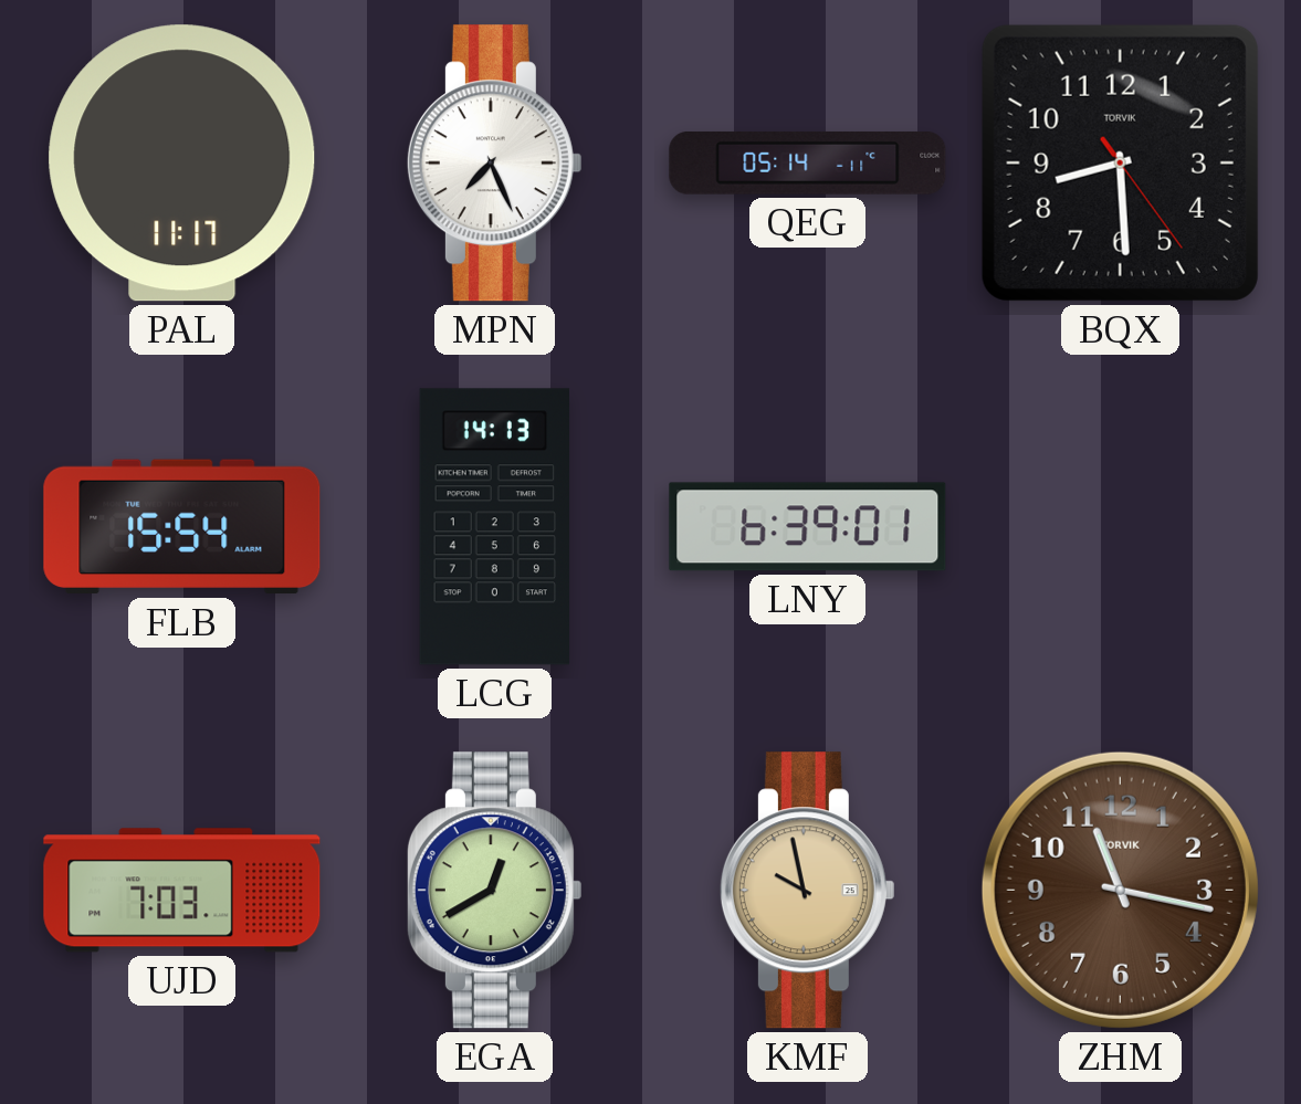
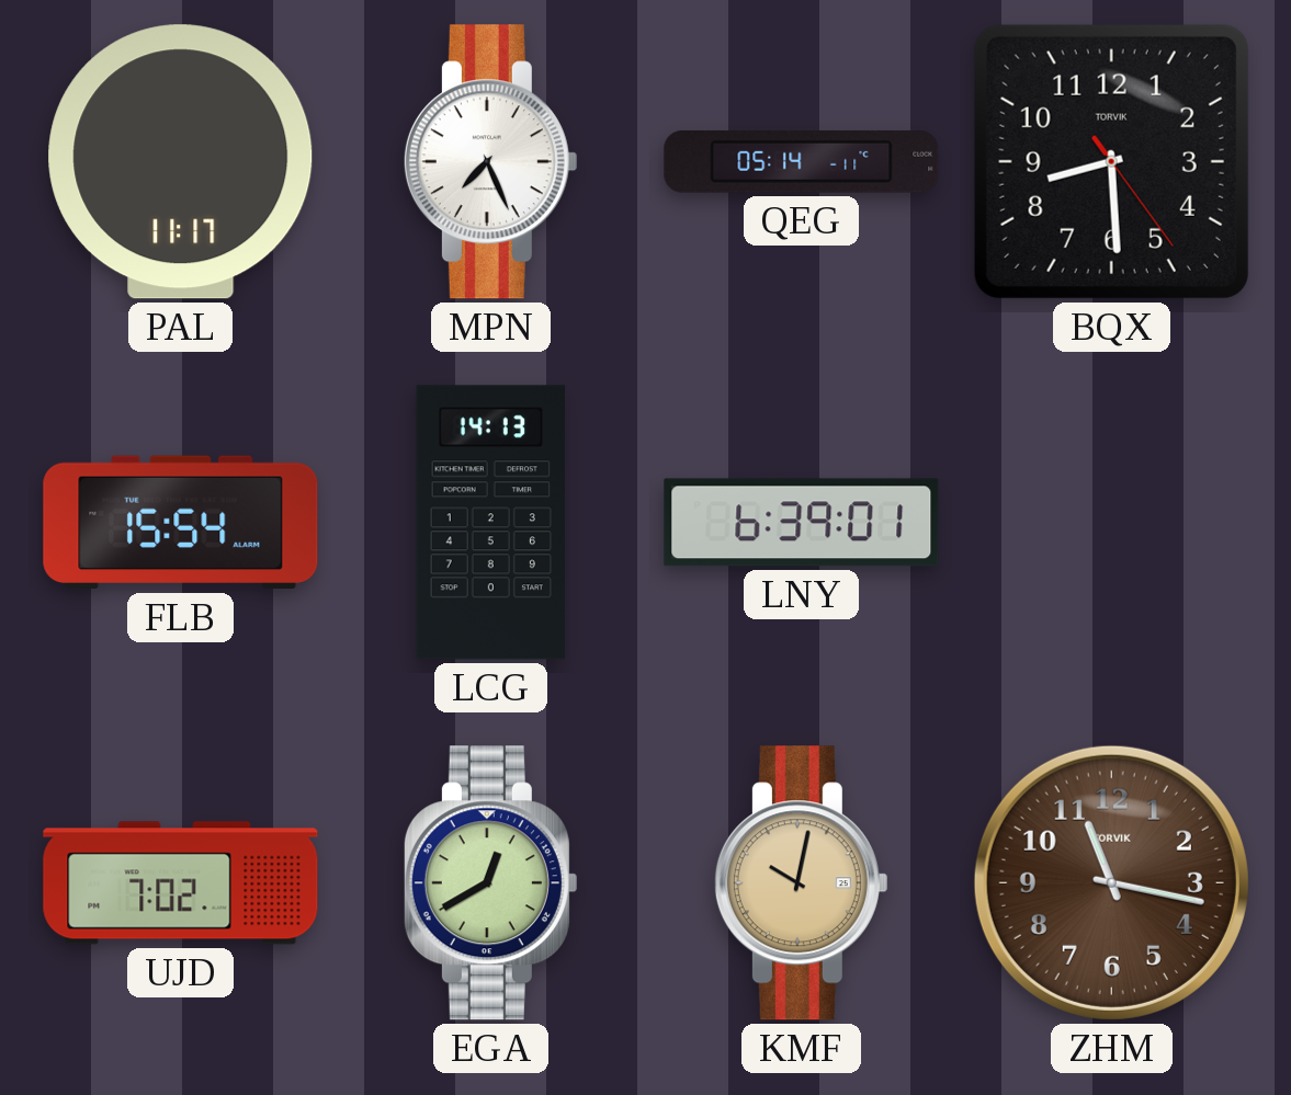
UJD: 7:03 -> 7:02 (181, 883)
KMF: 9:58 -> 10:02 (801, 883)
